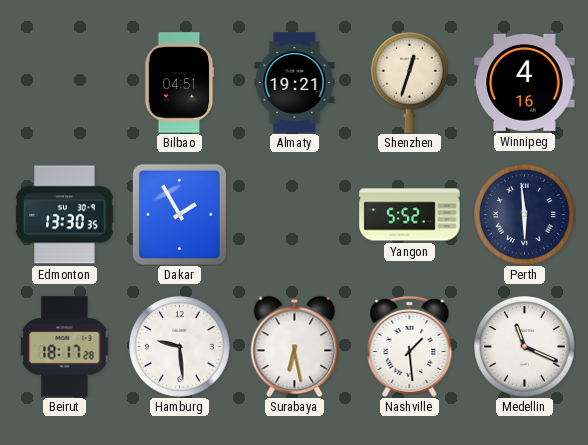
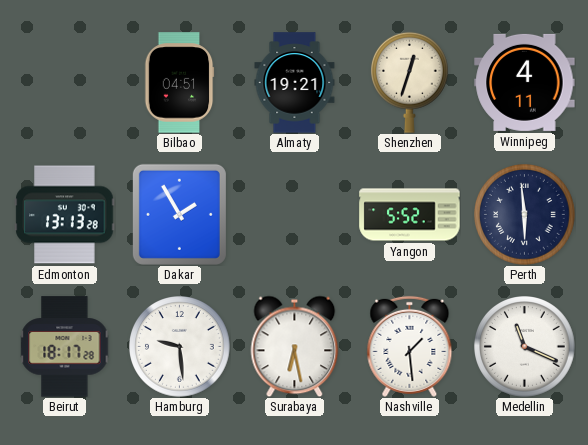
Winnipeg: 4:16 -> 4:11 (525, 82)
Edmonton: 13:30 -> 13:13 (65, 215)
